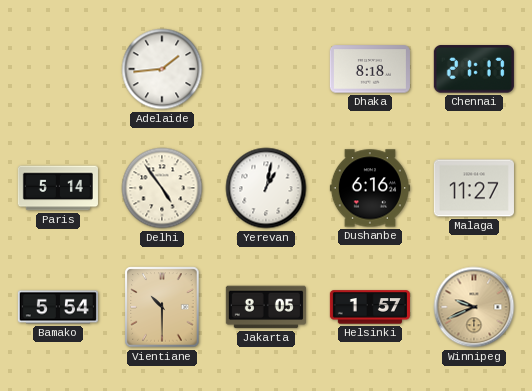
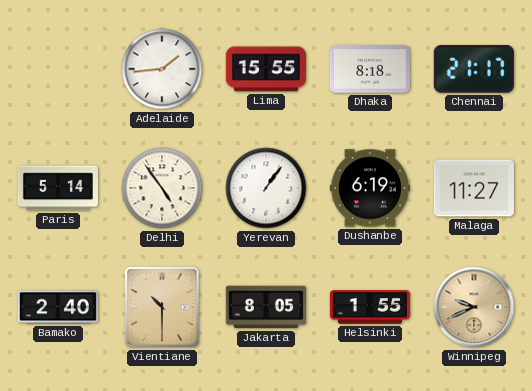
Lima: none -> 15:55 (266, 69)
Yerevan: 1:02 -> 1:06 (266, 188)
Dushanbe: 6:16 -> 6:19 (370, 188)
Bamako: 5:54 -> 2:40 (58, 307)
Helsinki: 1:57 -> 1:55 (370, 307)
